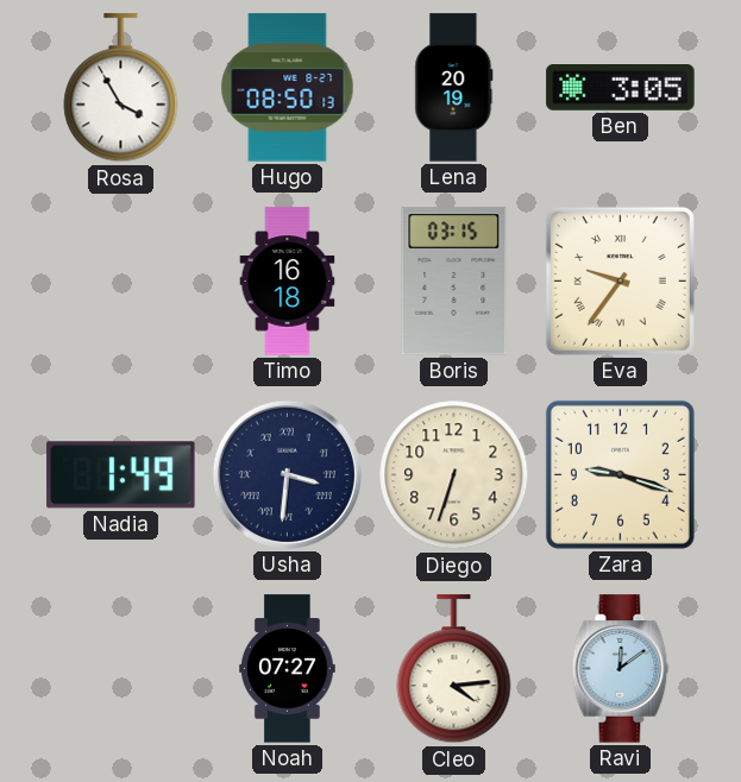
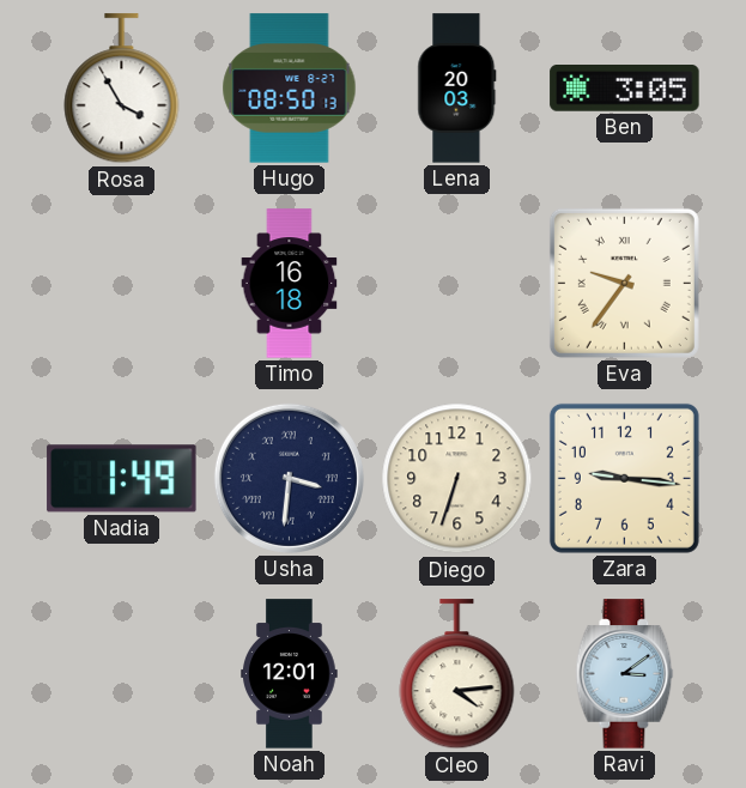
Lena: 20:19 -> 20:03 (457, 89)
Boris: 03:15 -> none (454, 282)
Zara: 9:18 -> 9:16 (624, 478)
Noah: 07:27 -> 12:01 (290, 674)
Ravi: 12:09 -> 3:09 (625, 674)
